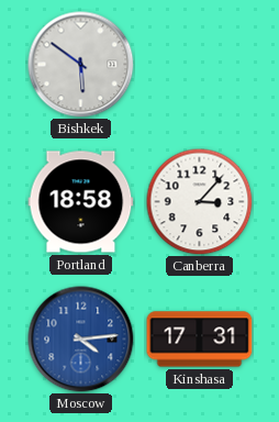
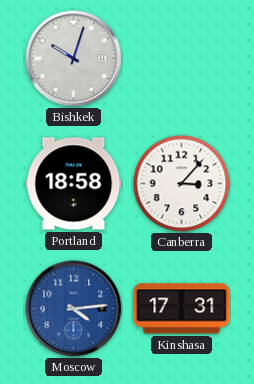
Bishkek: 5:51 -> 10:03 (74, 59)
